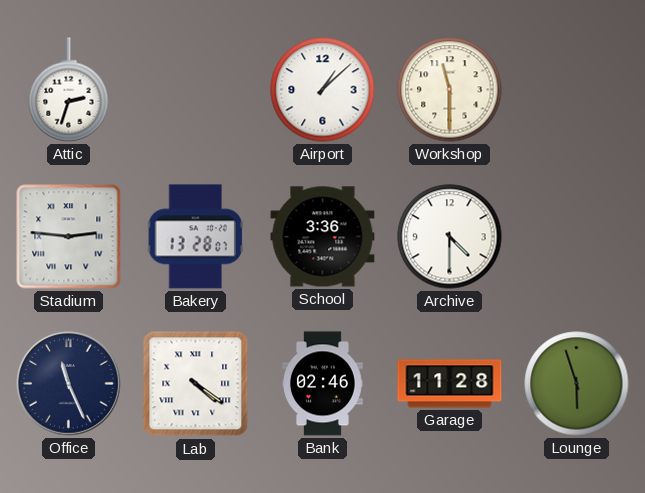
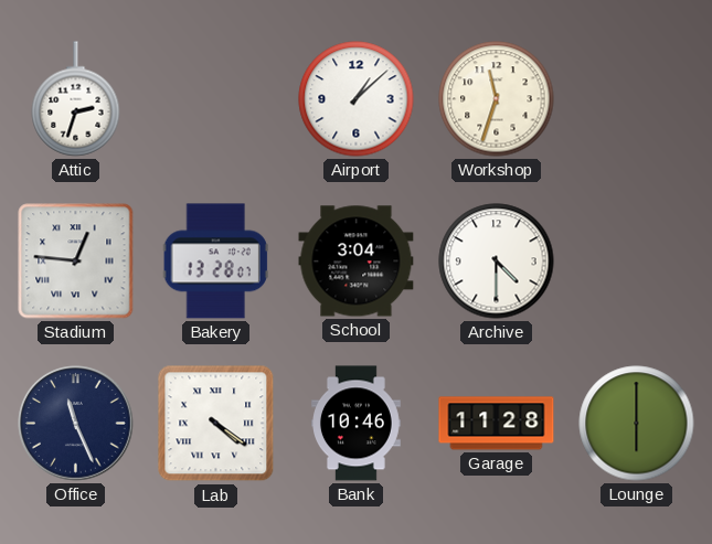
Workshop: 11:30 -> 11:33 (497, 99)
Stadium: 2:46 -> 12:46 (76, 262)
School: 3:36 -> 3:04 (357, 262)
Bank: 02:46 -> 10:46 (357, 424)
Lounge: 5:57 -> 6:00 (637, 424)
